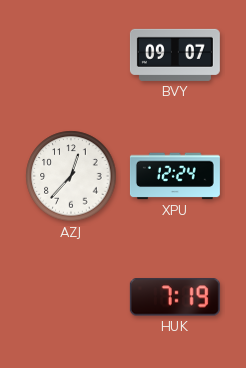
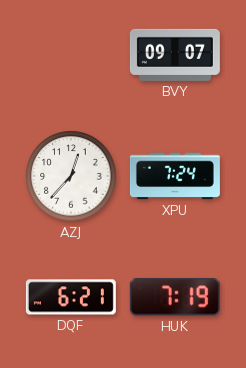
XPU: 12:24 -> 7:24 (175, 176)
DQF: none -> 6:21 (71, 297)
